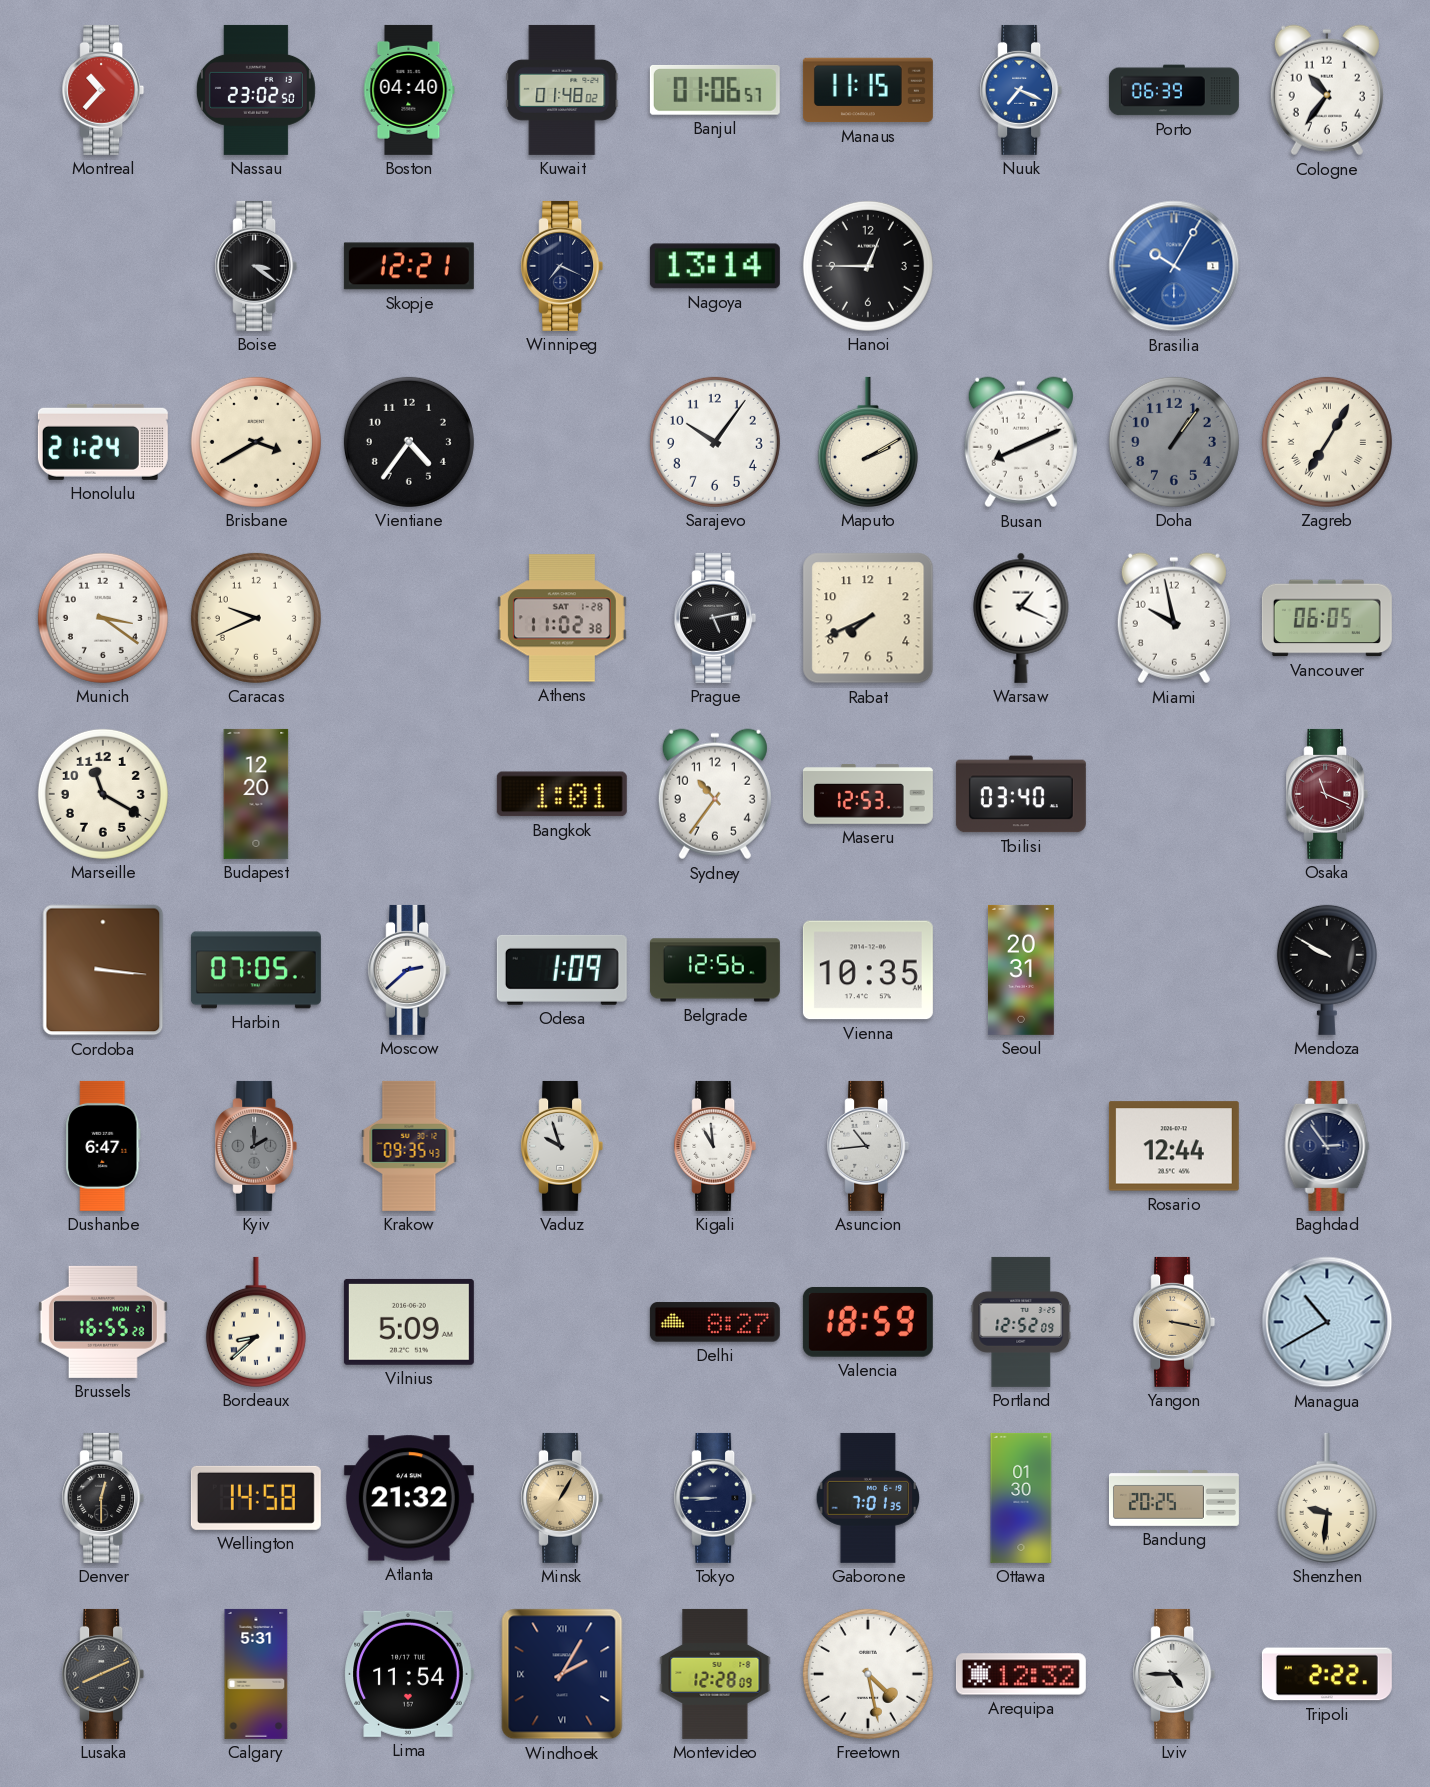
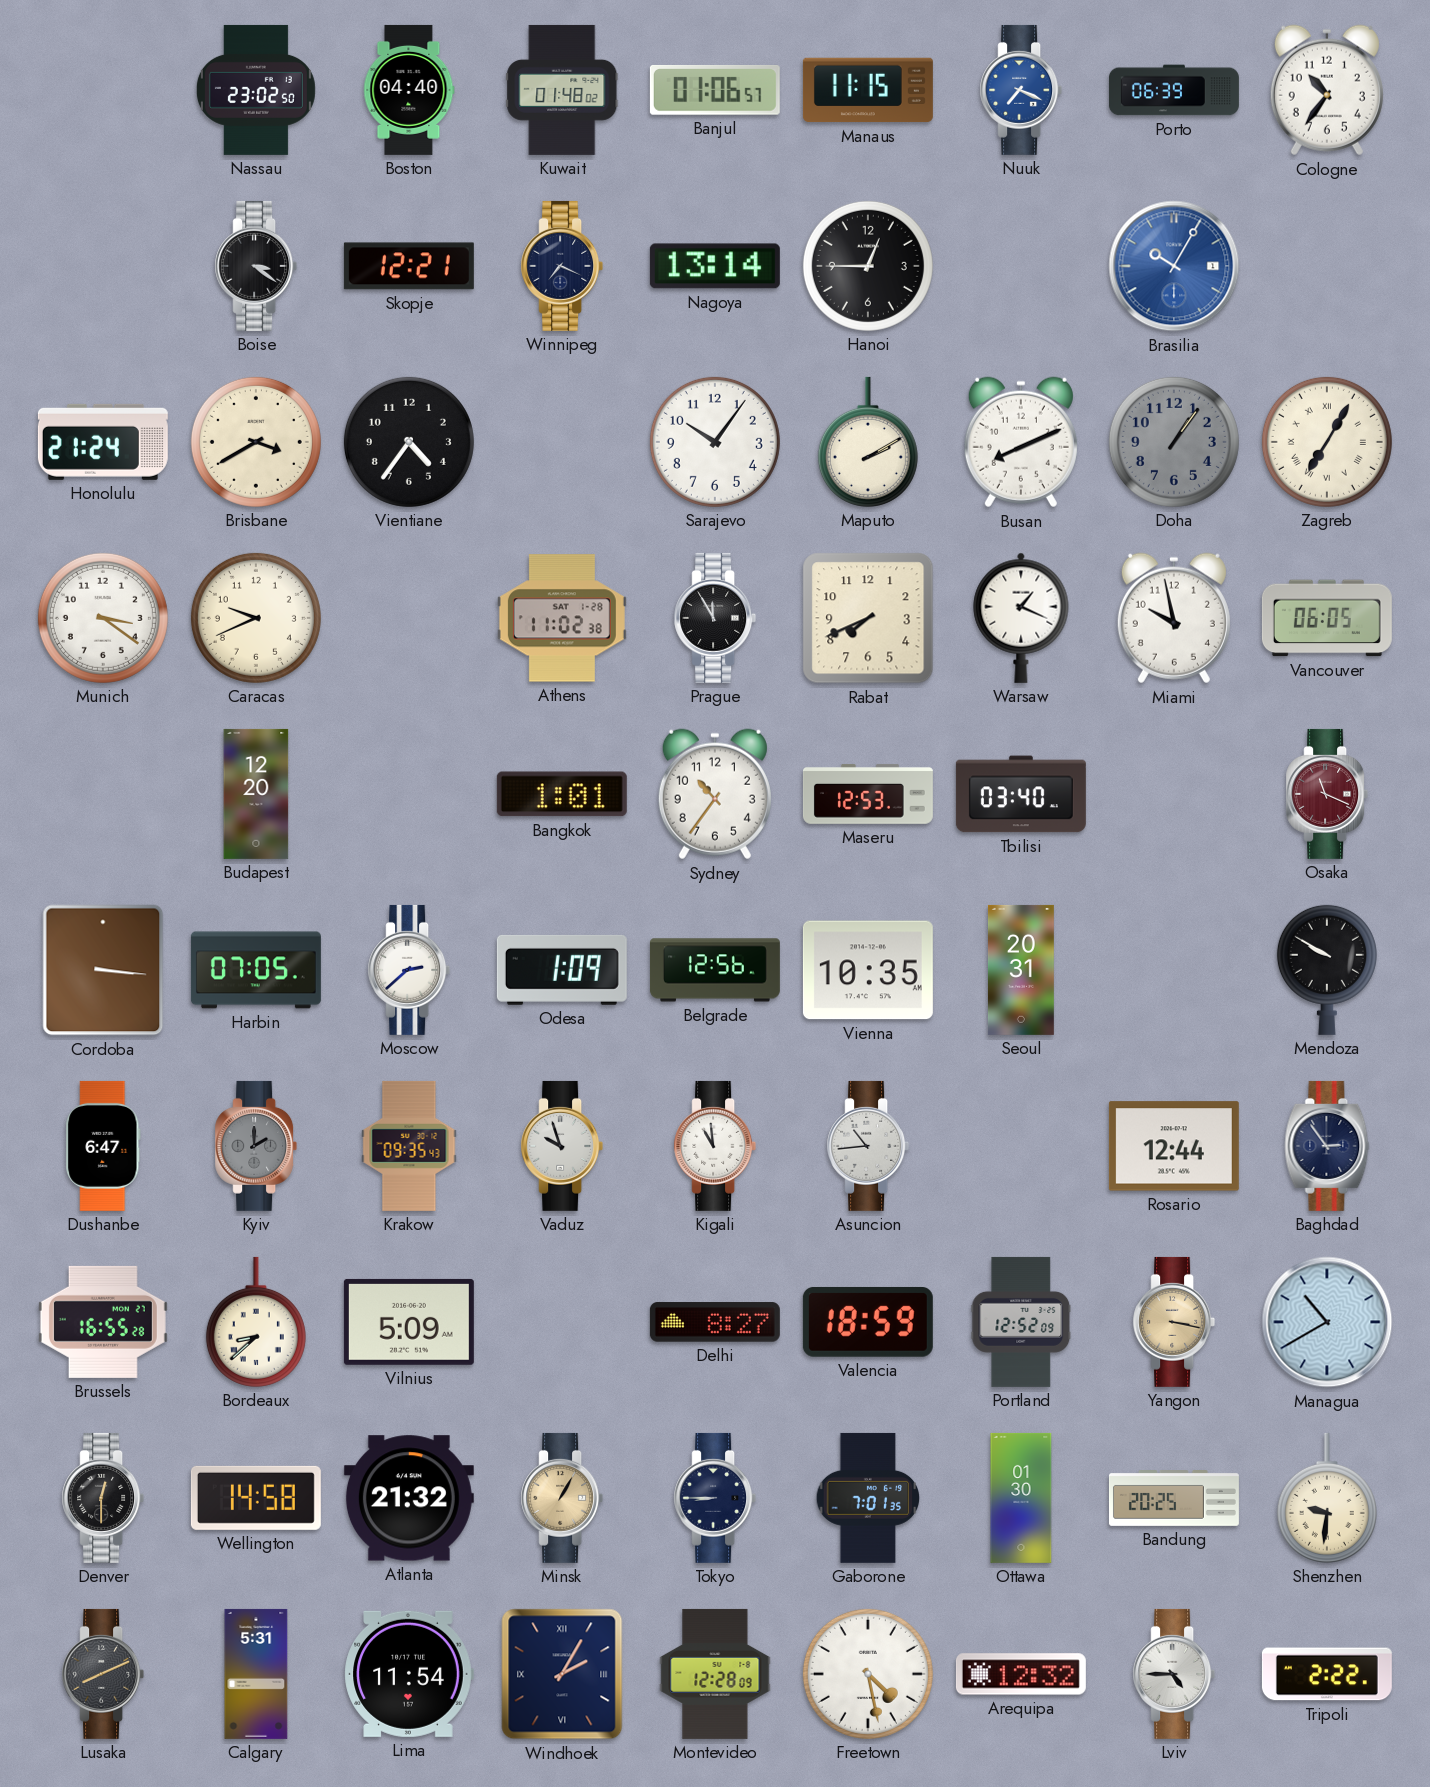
Montreal: 10:37 -> none (103, 90)
Prague: 5:13 -> 11:55 (715, 618)
Marseille: 11:20 -> none (103, 794)
